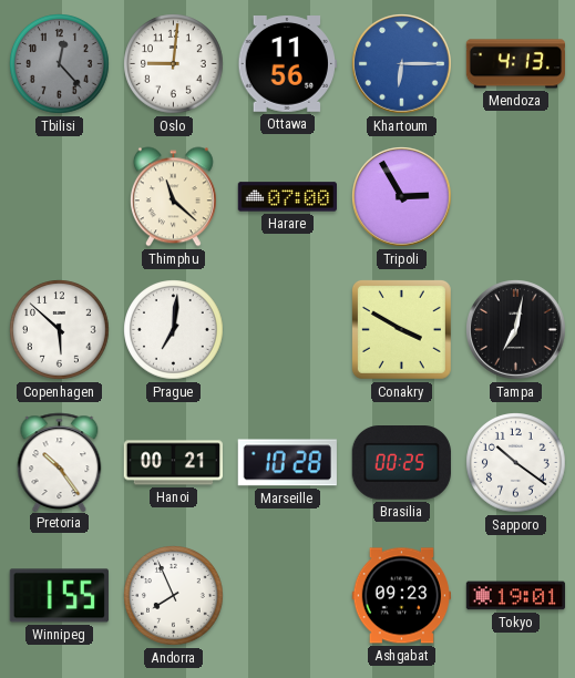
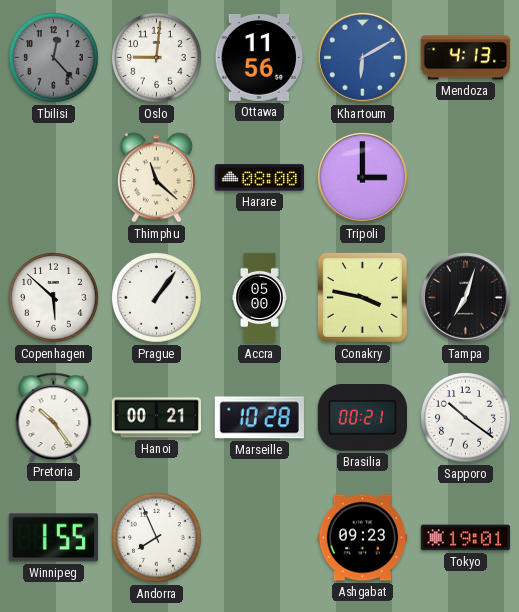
Khartoum: 6:15 -> 6:10 (363, 58)
Harare: 07:00 -> 08:00 (259, 178)
Tripoli: 2:55 -> 3:00 (363, 178)
Prague: 7:01 -> 1:06 (157, 298)
Accra: none -> 05:00 (260, 298)
Conakry: 3:50 -> 3:47 (362, 297)
Tampa: 7:02 -> 7:03 (466, 298)
Brasilia: 00:25 -> 00:21 (362, 418)
